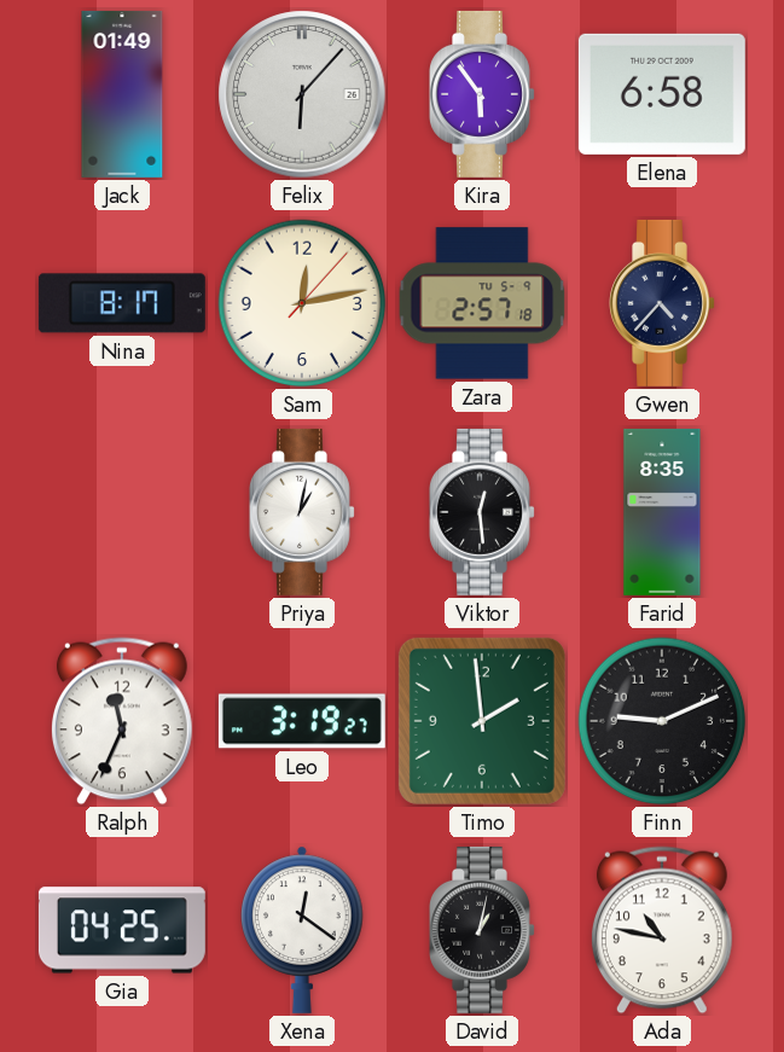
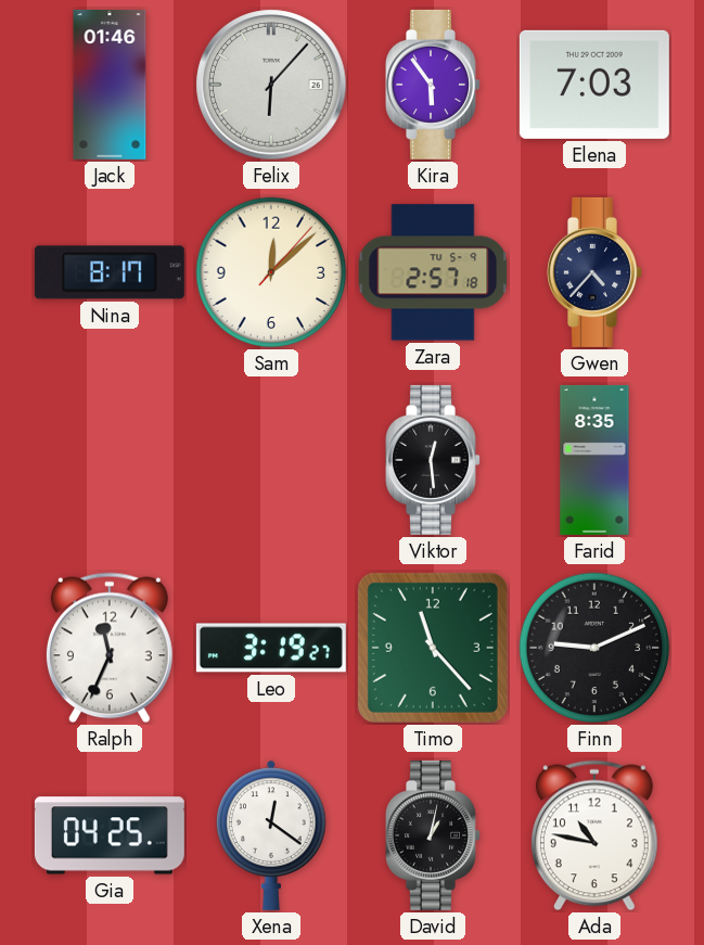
Jack: 01:49 -> 01:46 (110, 85)
Elena: 6:58 -> 7:03 (594, 85)
Sam: 12:13 -> 12:08 (271, 272)
Priya: 1:02 -> none (302, 512)
Timo: 1:59 -> 11:23 (433, 648)
